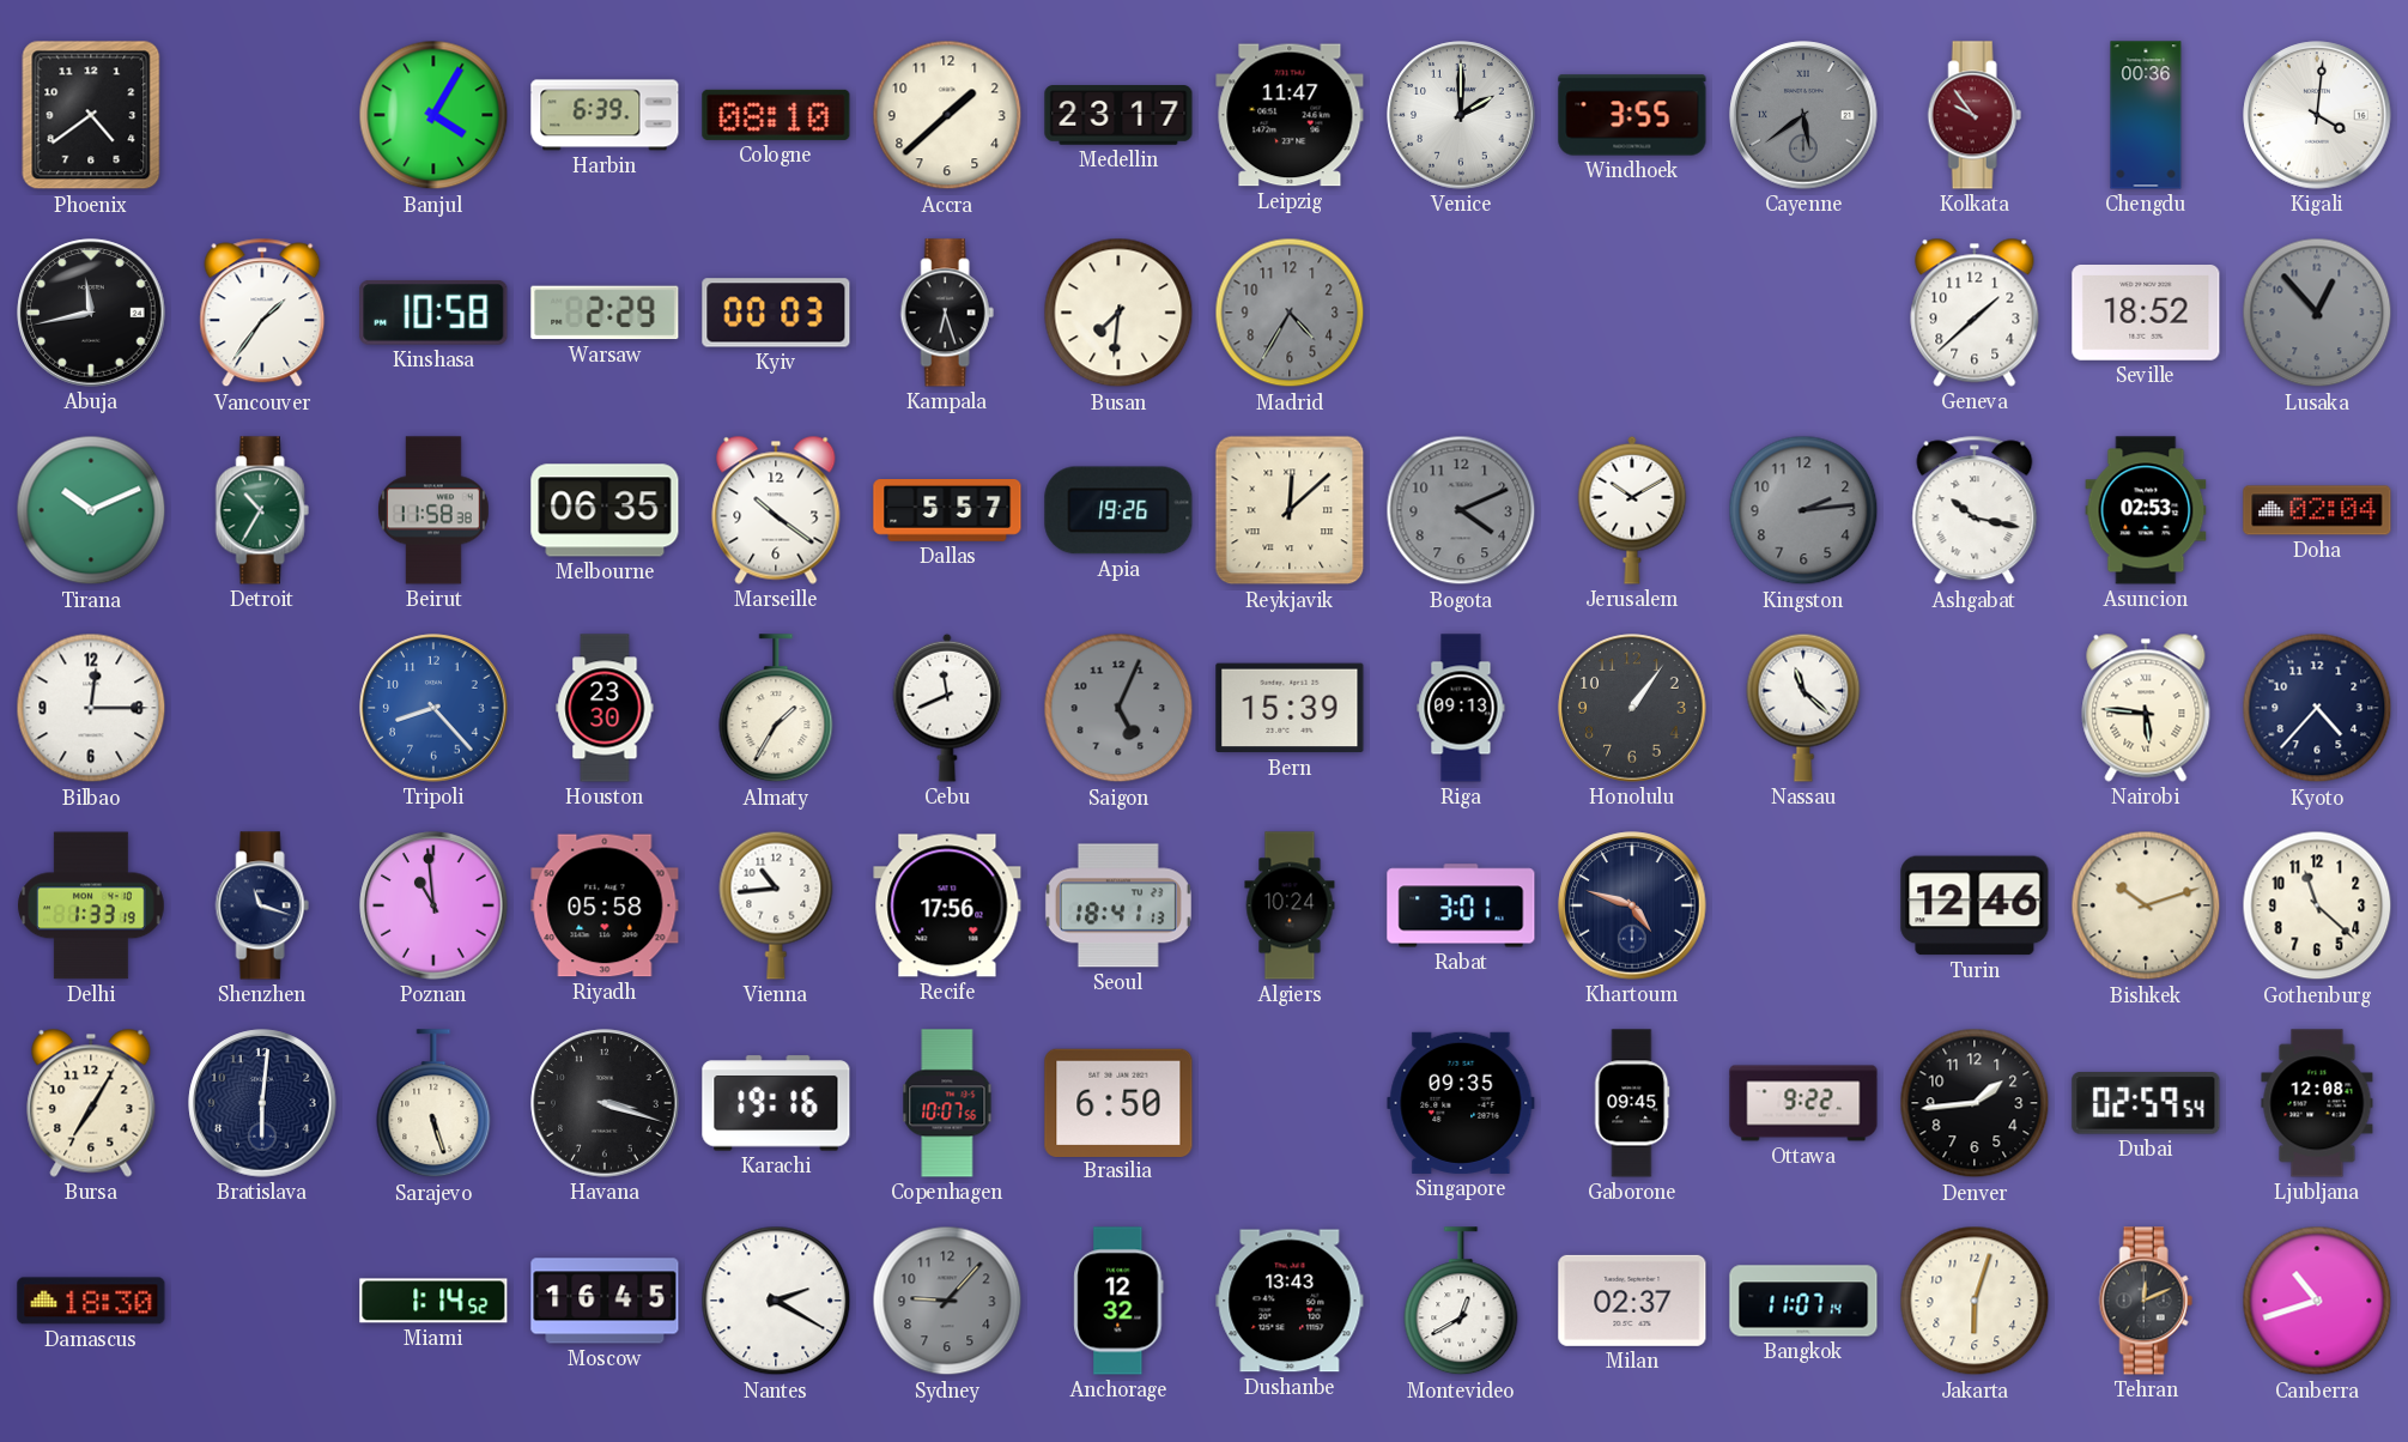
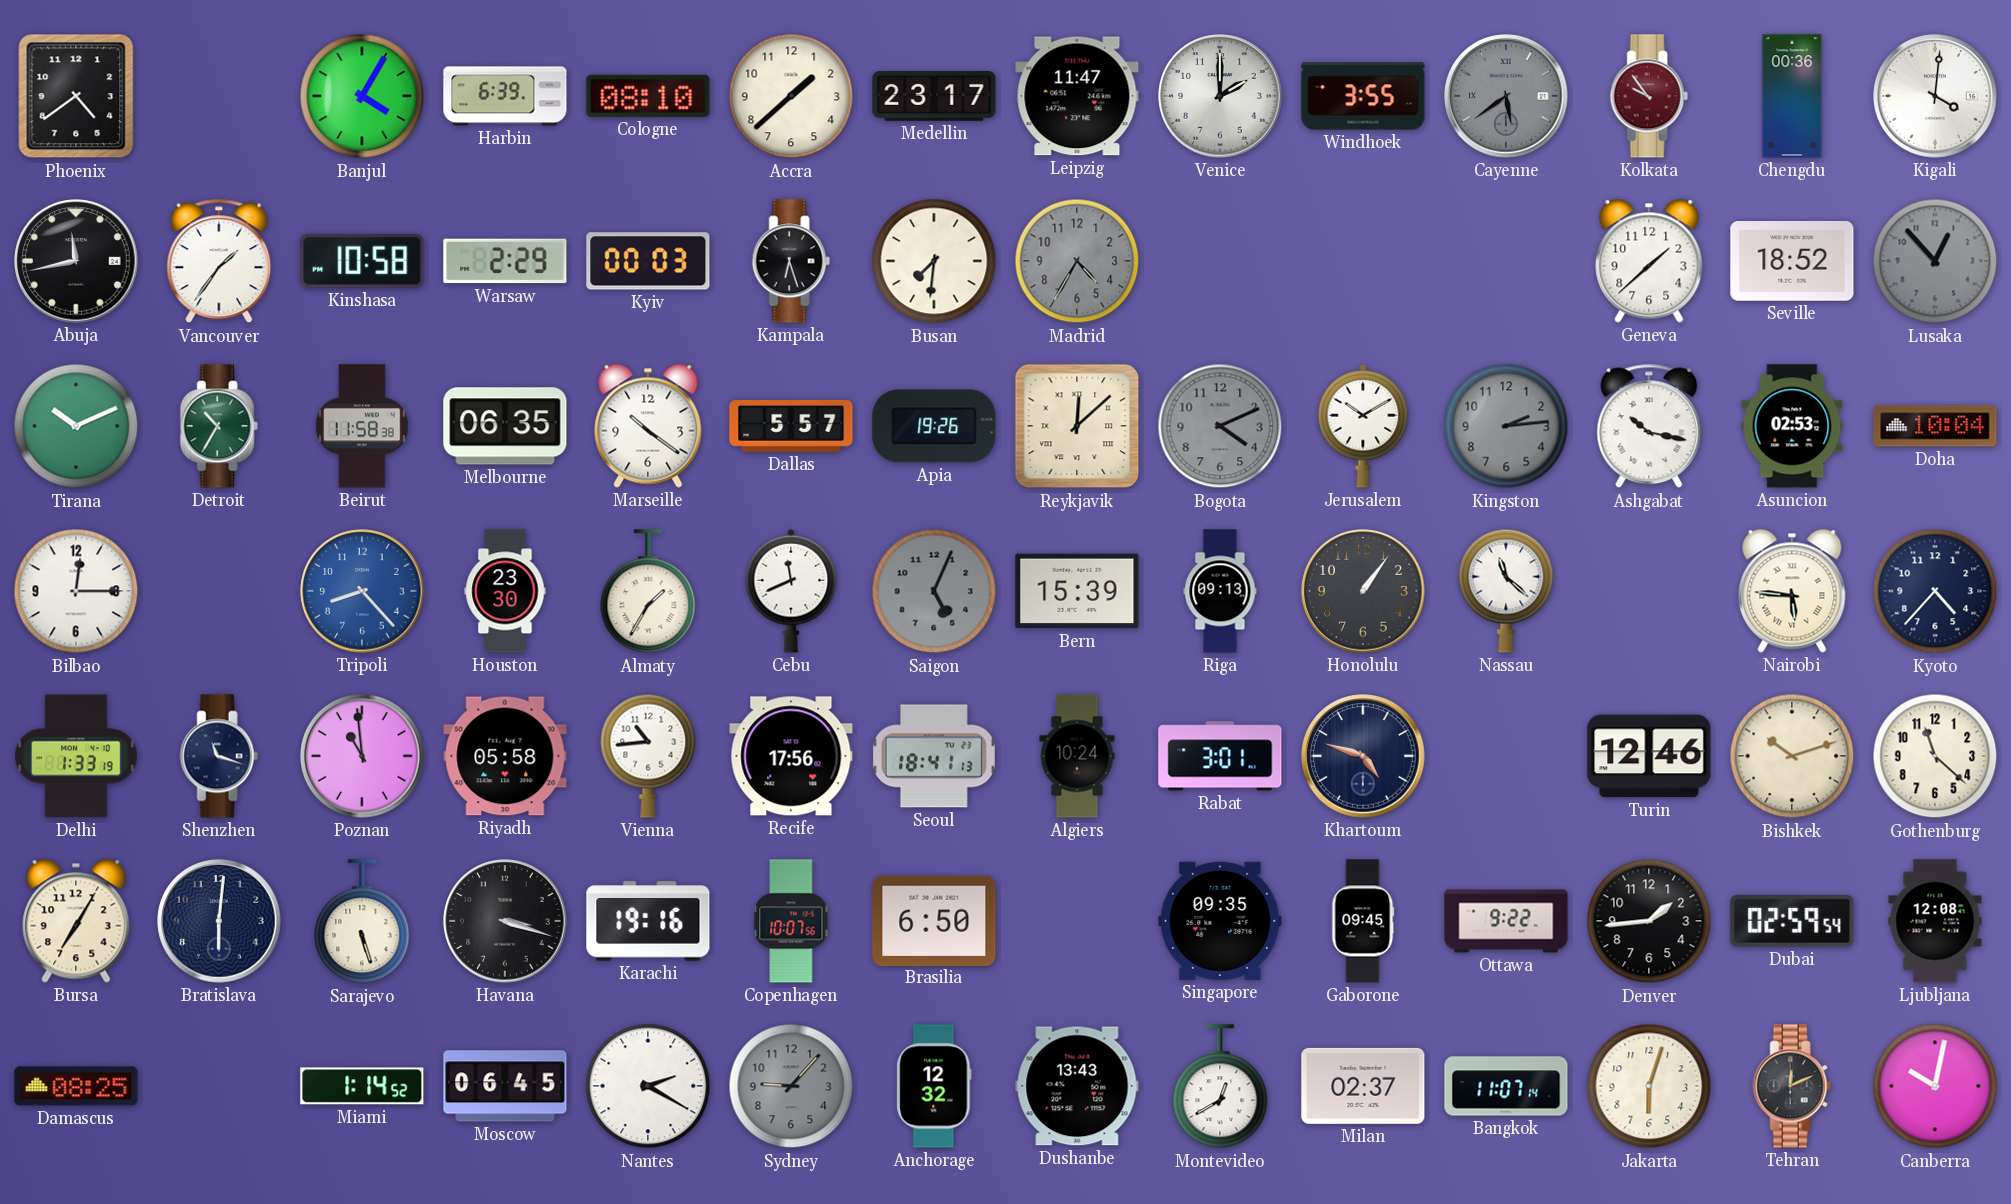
Doha: 02:04 -> 10:04 (1935, 426)
Damascus: 18:30 -> 08:25 (76, 1086)
Moscow: 16:45 -> 06:45 (505, 1086)
Canberra: 10:42 -> 10:02 (1935, 1086)
